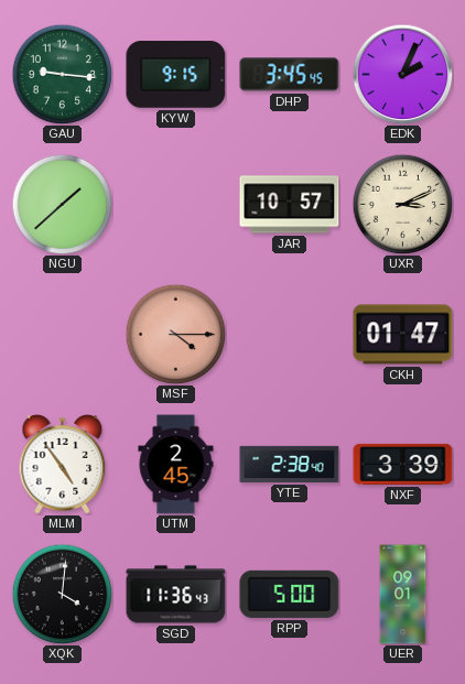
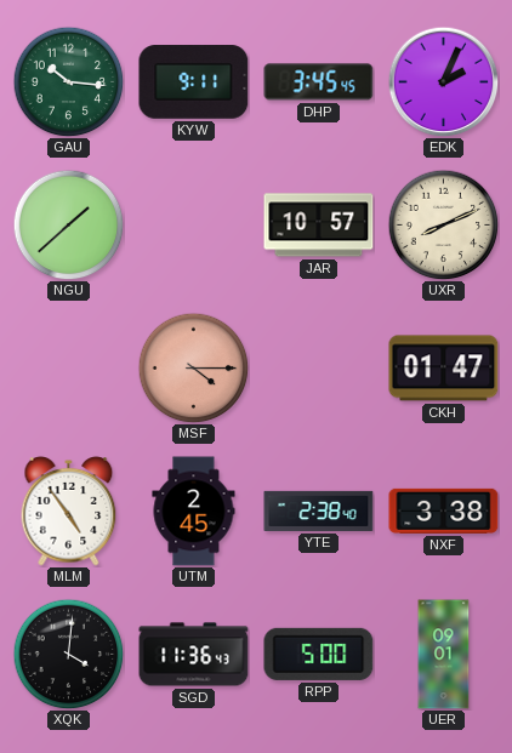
GAU: 9:16 -> 10:16 (68, 81)
KYW: 9:15 -> 9:11 (194, 82)
UXR: 3:11 -> 8:11 (443, 224)
NXF: 3:39 -> 3:38 (444, 510)
